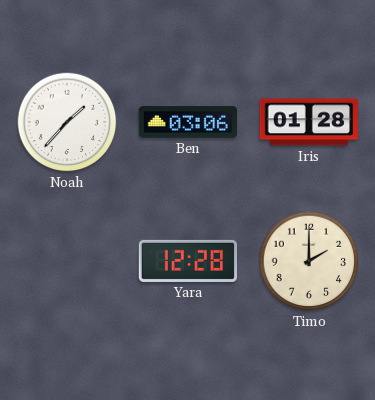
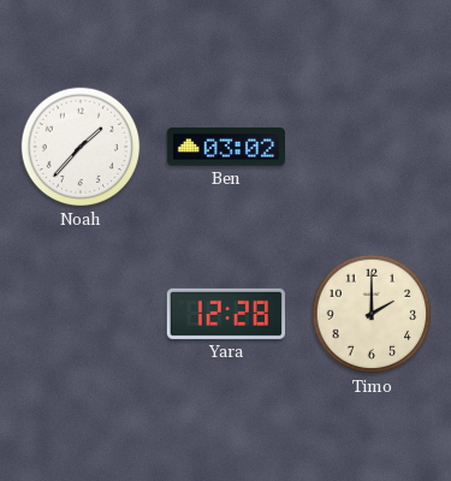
Ben: 03:06 -> 03:02 (226, 147)
Iris: 01:28 -> none (308, 122)
